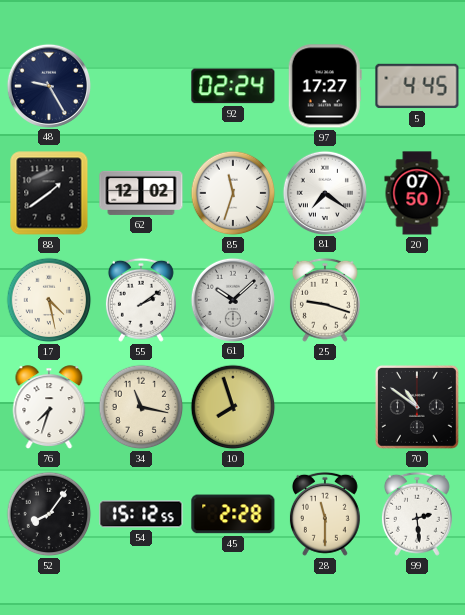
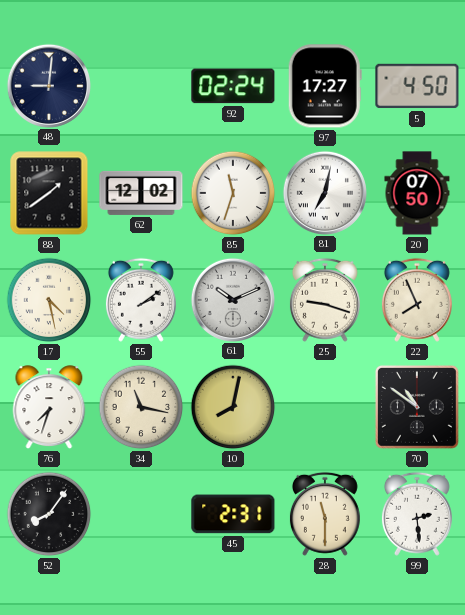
48: 9:25 -> 9:01 (48, 85)
5: 4:45 -> 4:50 (417, 86)
81: 7:21 -> 7:02 (324, 192)
61: 10:08 -> 10:11 (232, 299)
22: none -> 7:56 (417, 300)
10: 7:57 -> 8:02 (233, 407)
54: 15:12 -> none (141, 514)
45: 2:28 -> 2:31 (233, 514)
